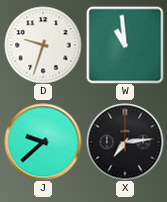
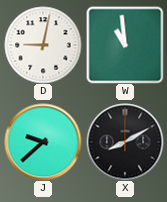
D: 9:33 -> 9:02 (43, 45)
X: 7:14 -> 8:10 (125, 142)
